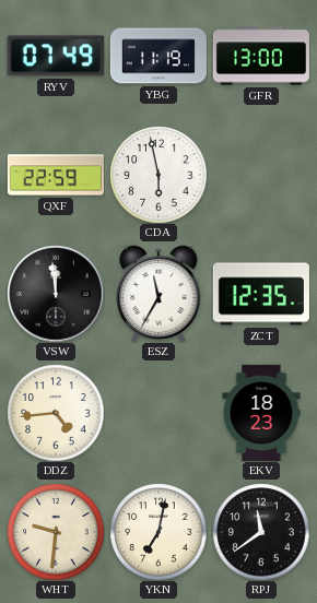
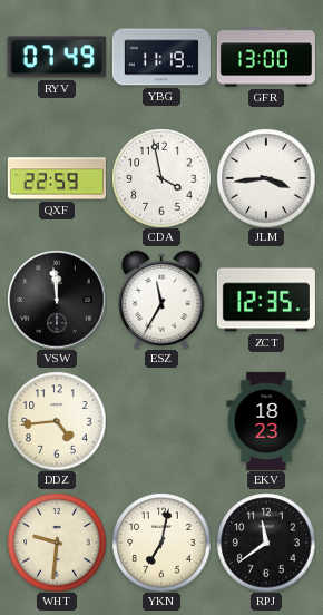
CDA: 5:58 -> 3:58 (161, 178)
JLM: none -> 3:44 (266, 178)
